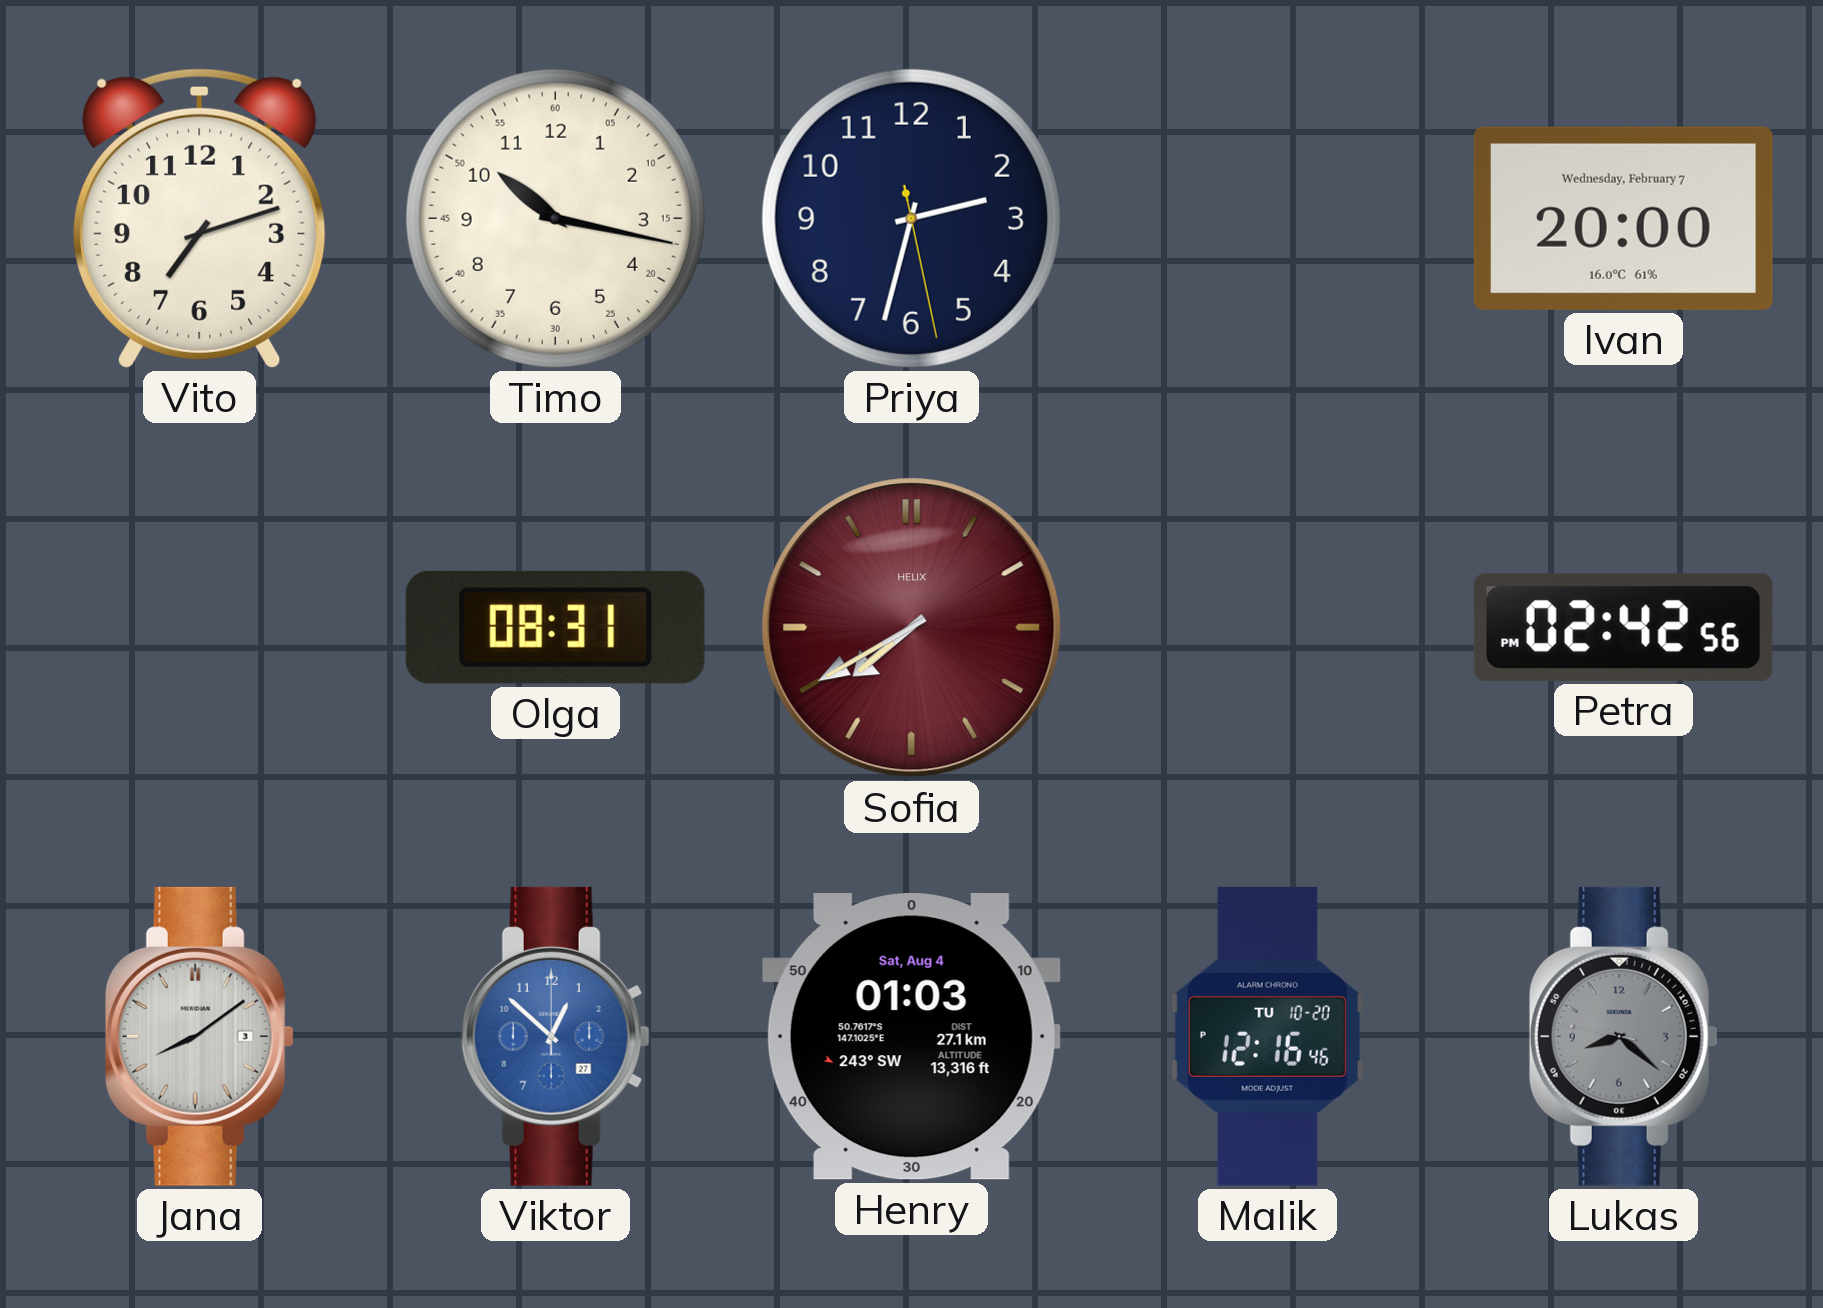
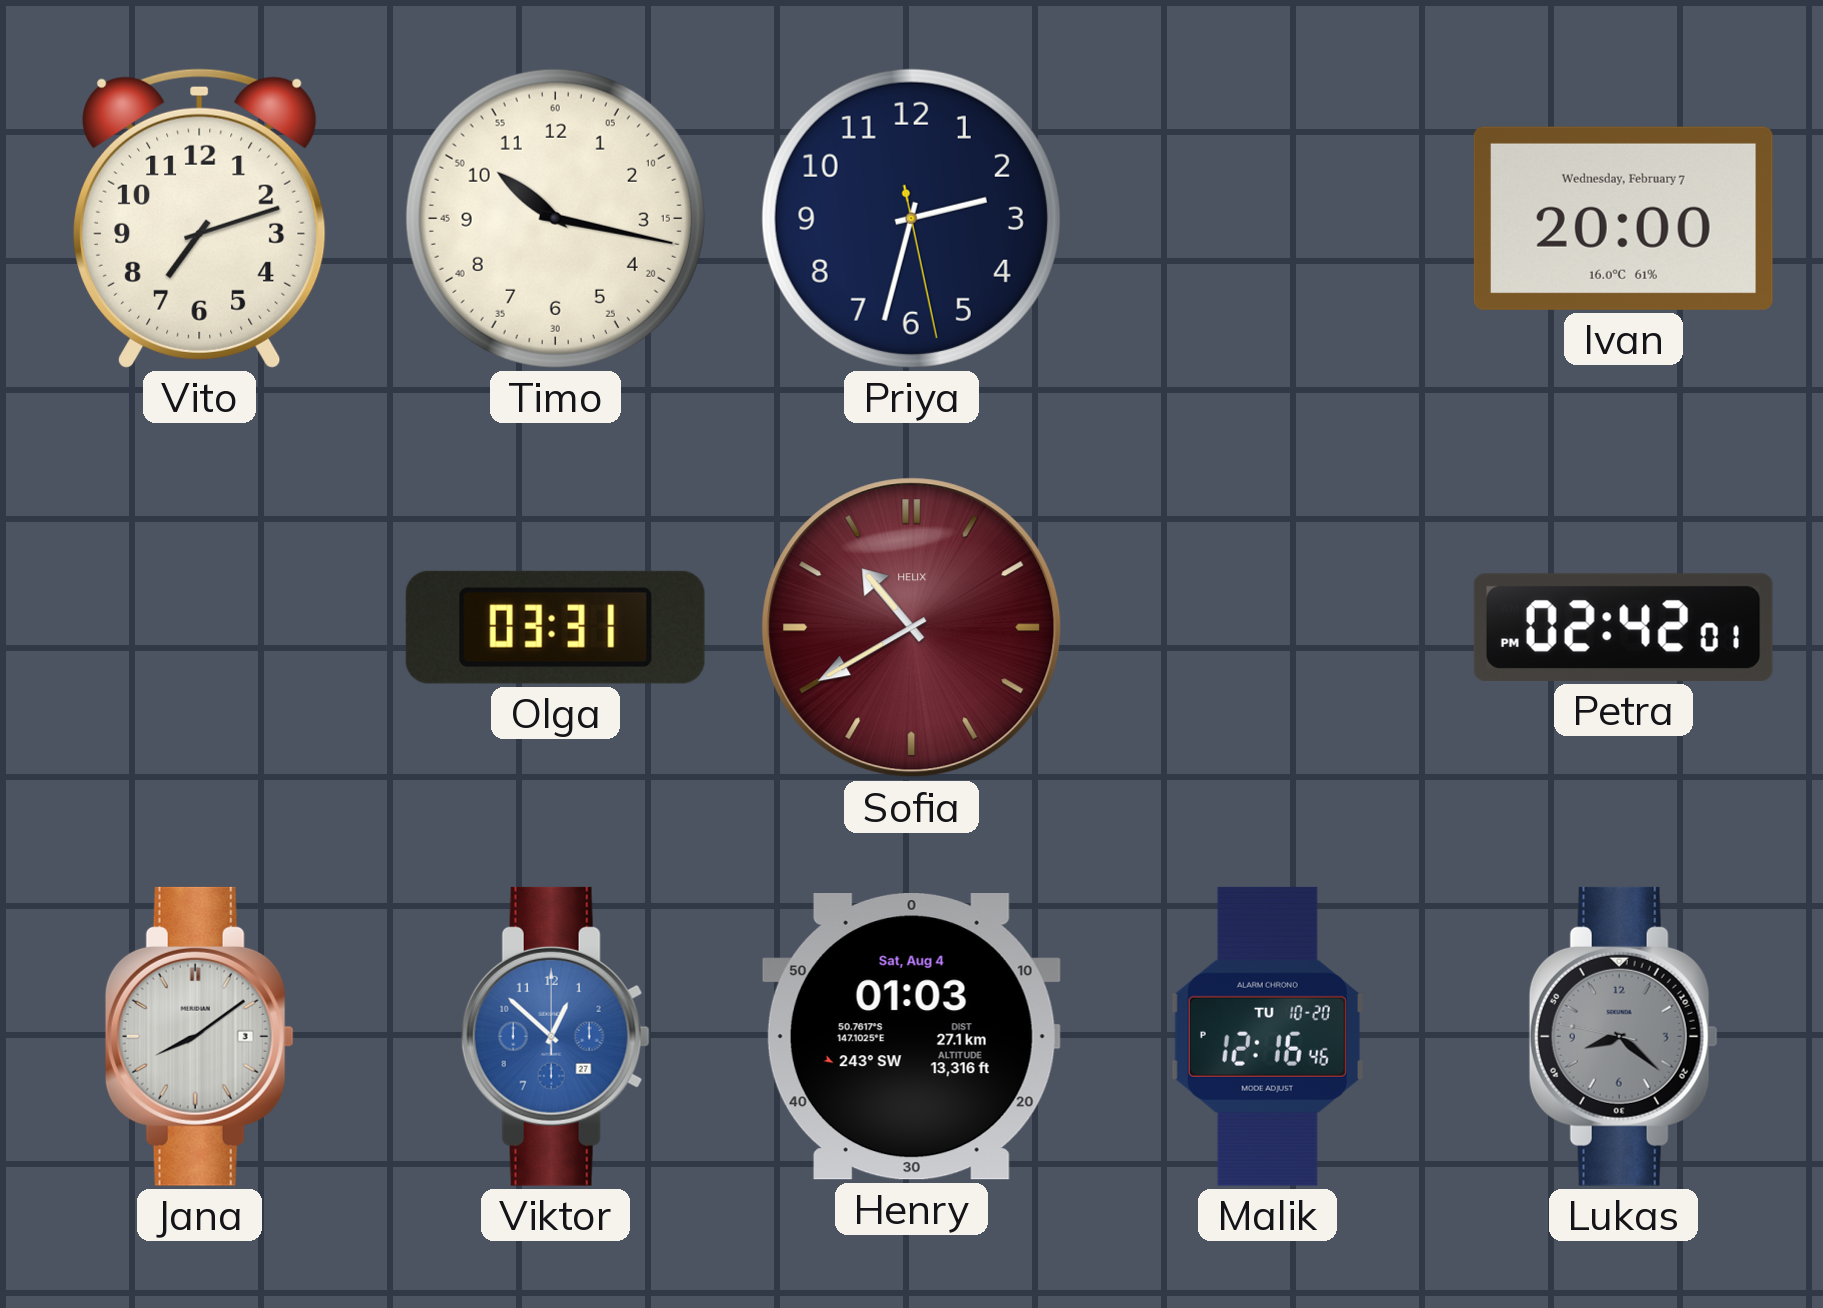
Olga: 08:31 -> 03:31 (555, 627)
Sofia: 7:40 -> 10:40 (912, 628)
Petra: 02:42:56 PM -> 02:42:01 PM (1623, 627)
